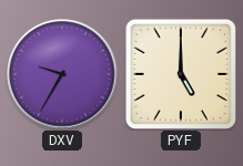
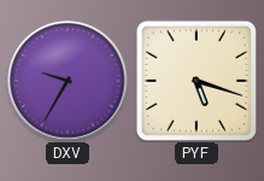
PYF: 5:00 -> 5:18 (196, 81)
